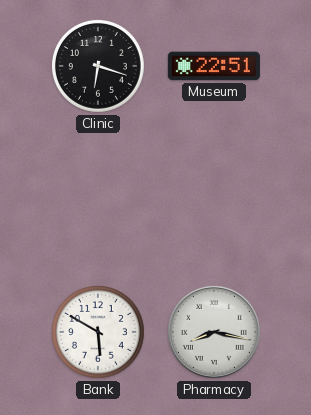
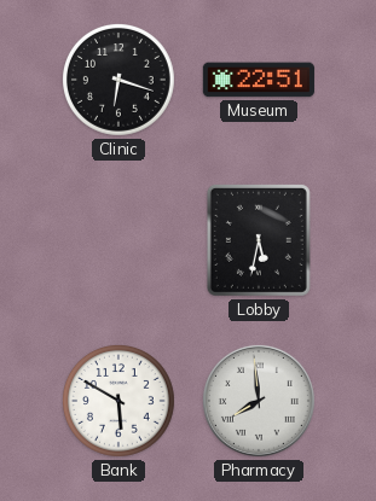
Lobby: none -> 5:32 (259, 240)
Pharmacy: 8:17 -> 7:59 (259, 401)
